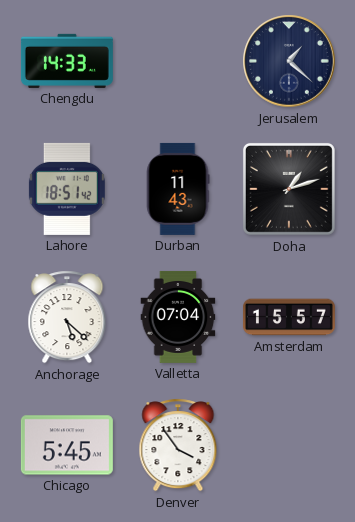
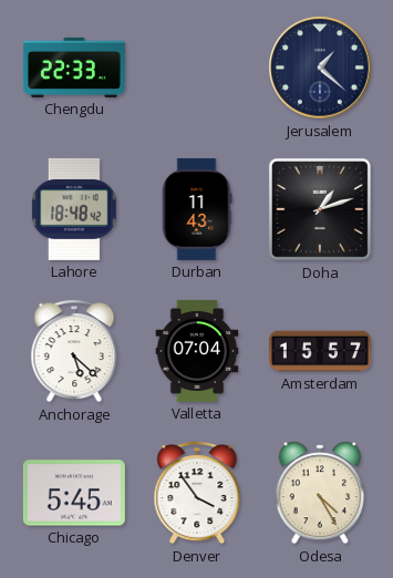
Chengdu: 14:33 -> 22:33 (74, 68)
Lahore: 18:51 -> 18:48 (74, 209)
Odesa: none -> 4:25 (319, 493)
